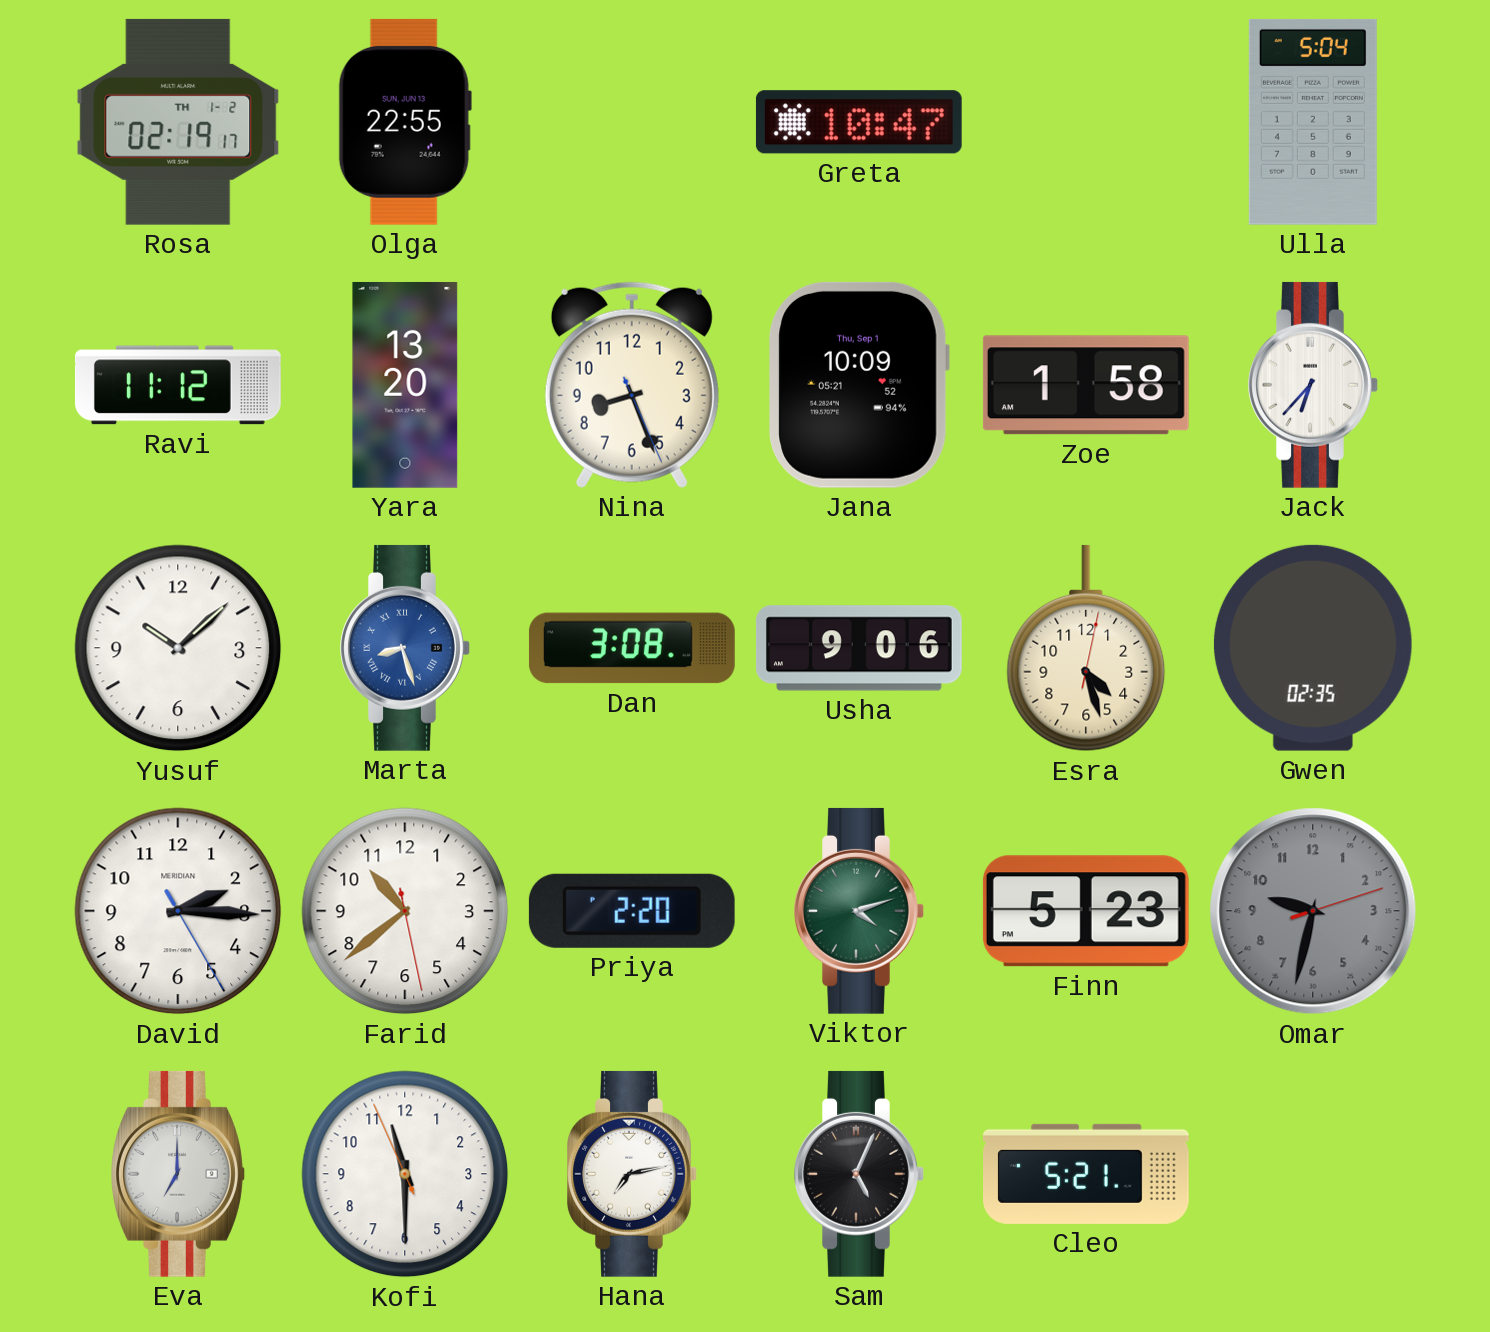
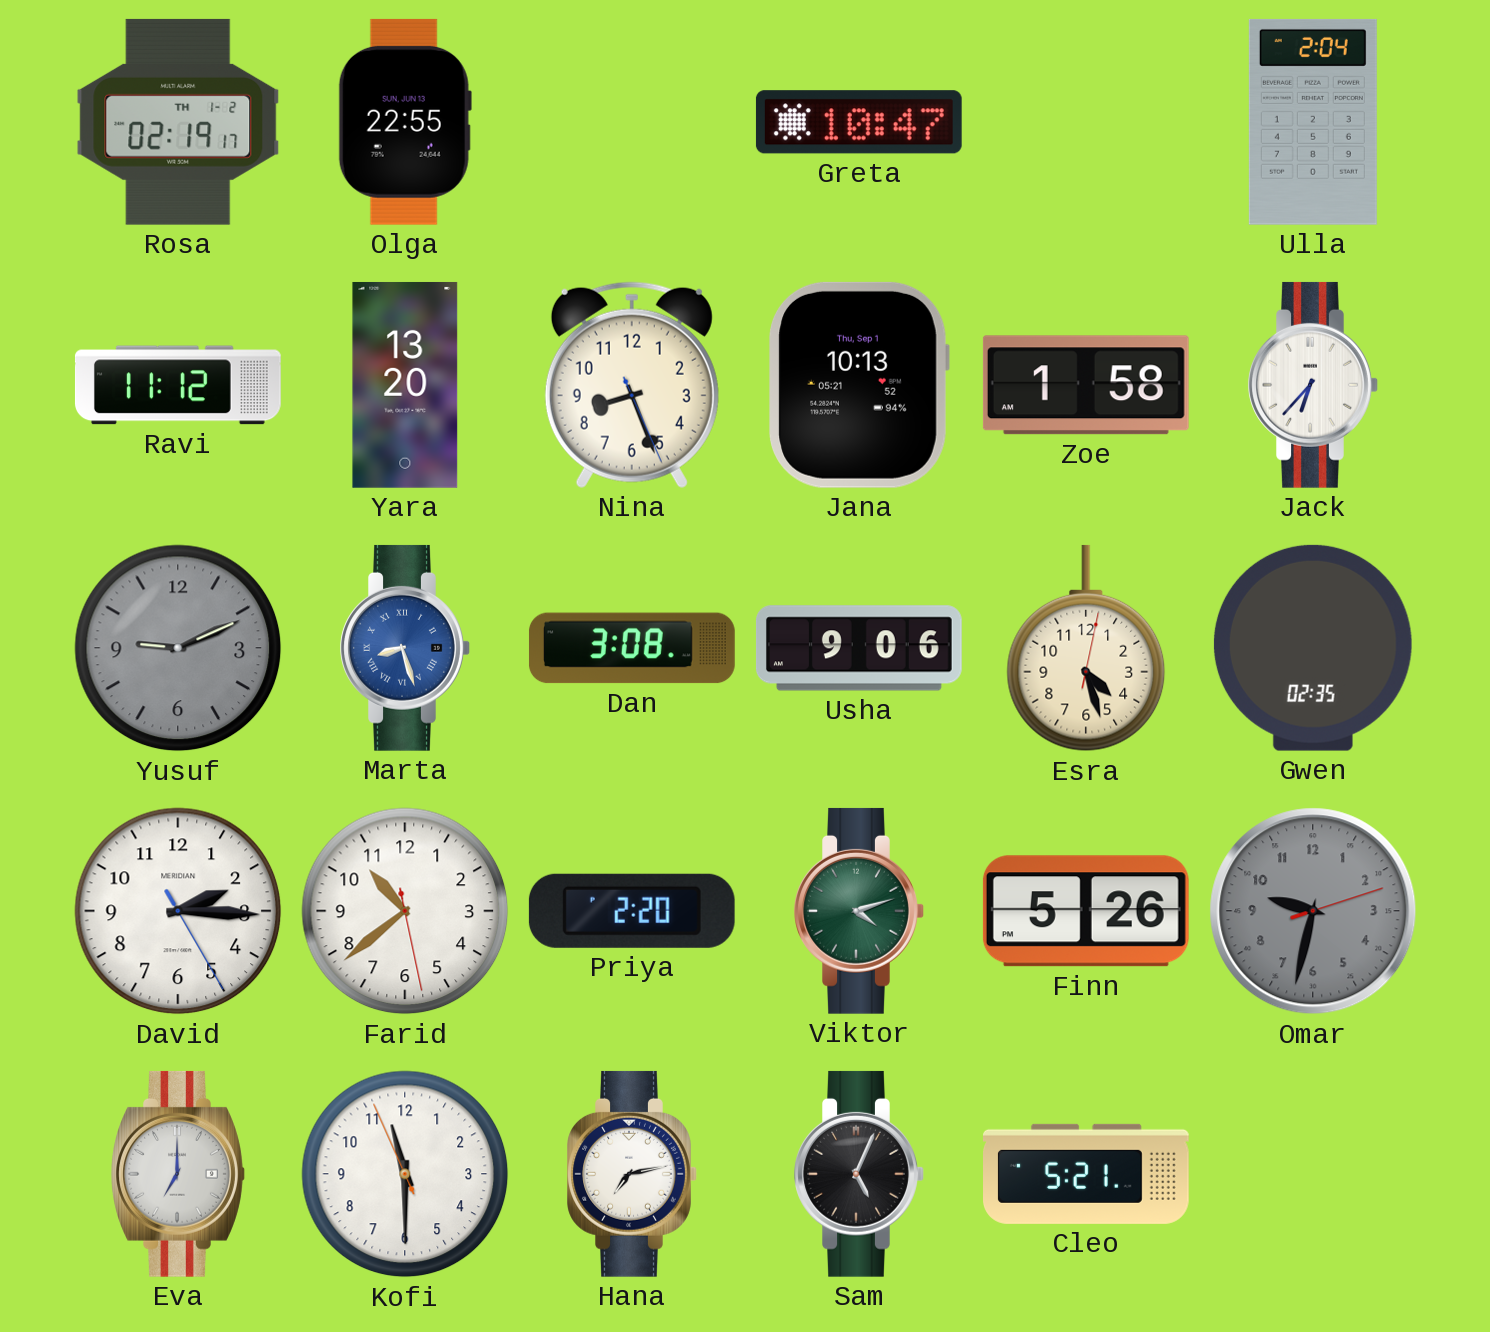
Ulla: 5:04 -> 2:04 (1313, 122)
Jana: 10:09 -> 10:13 (859, 385)
Yusuf: 10:08 -> 9:11 (178, 648)
Yusuf dial: white -> grey (178, 648)
Finn: 5:23 -> 5:26 (1086, 911)
